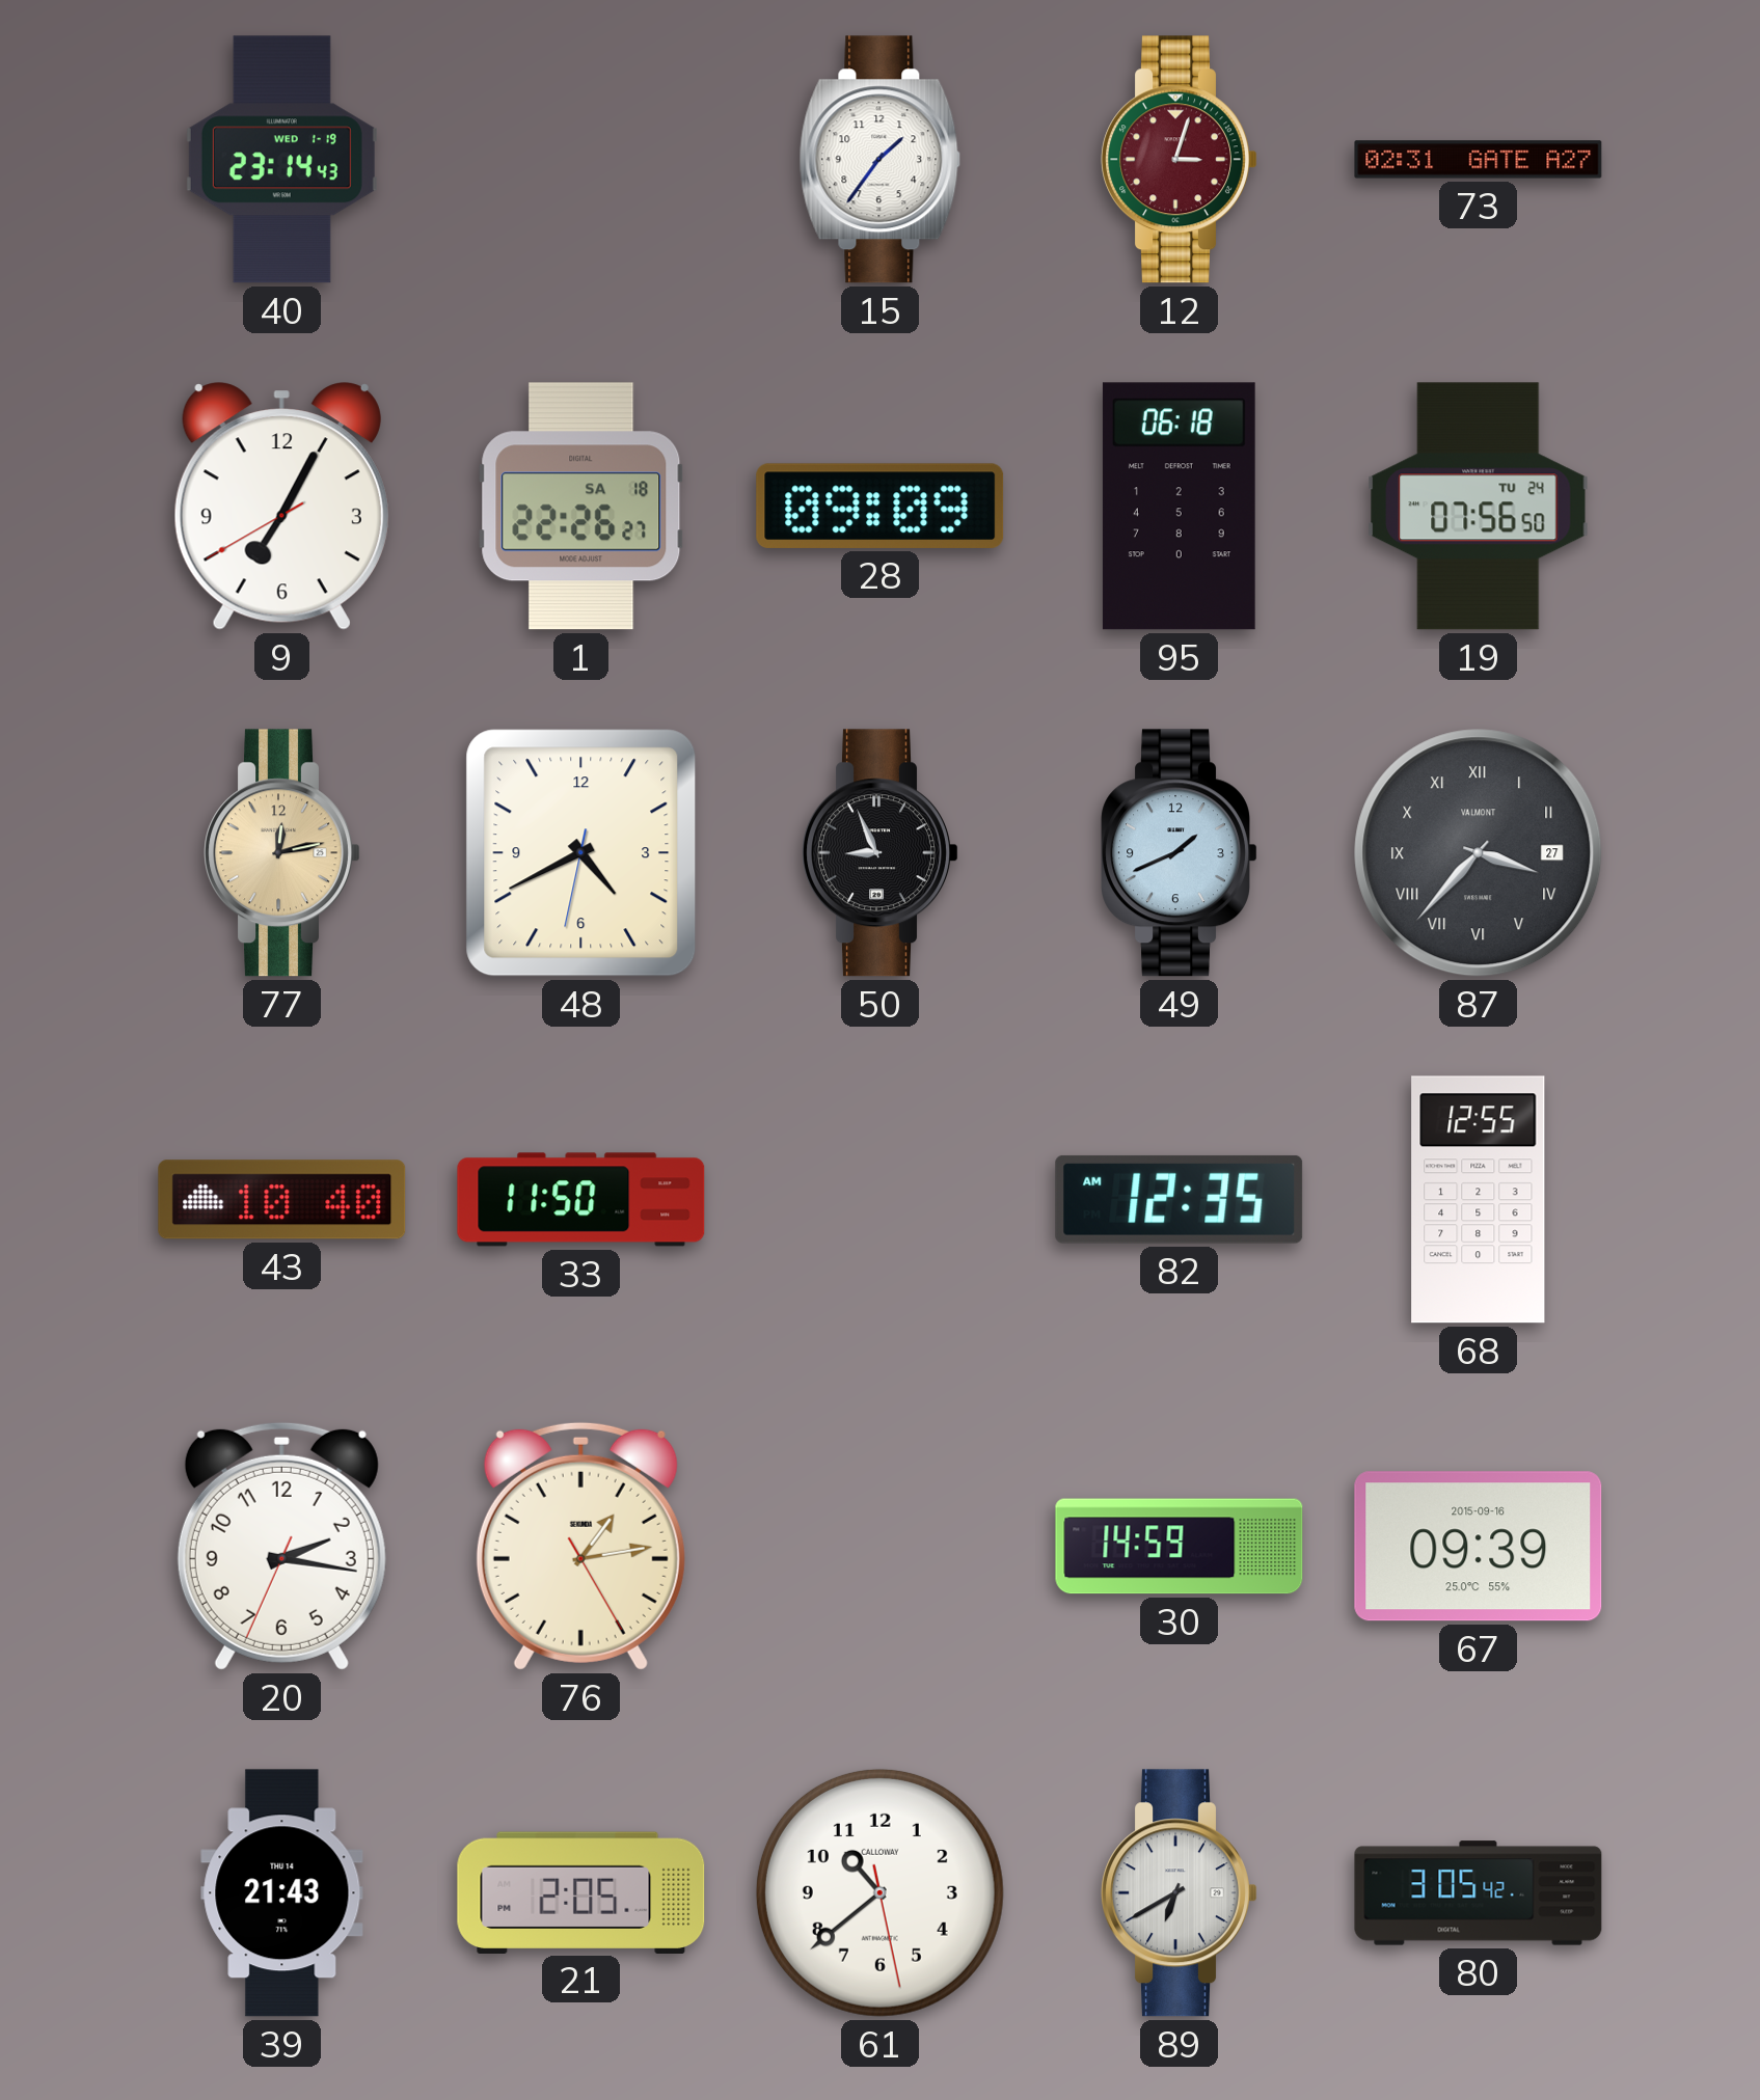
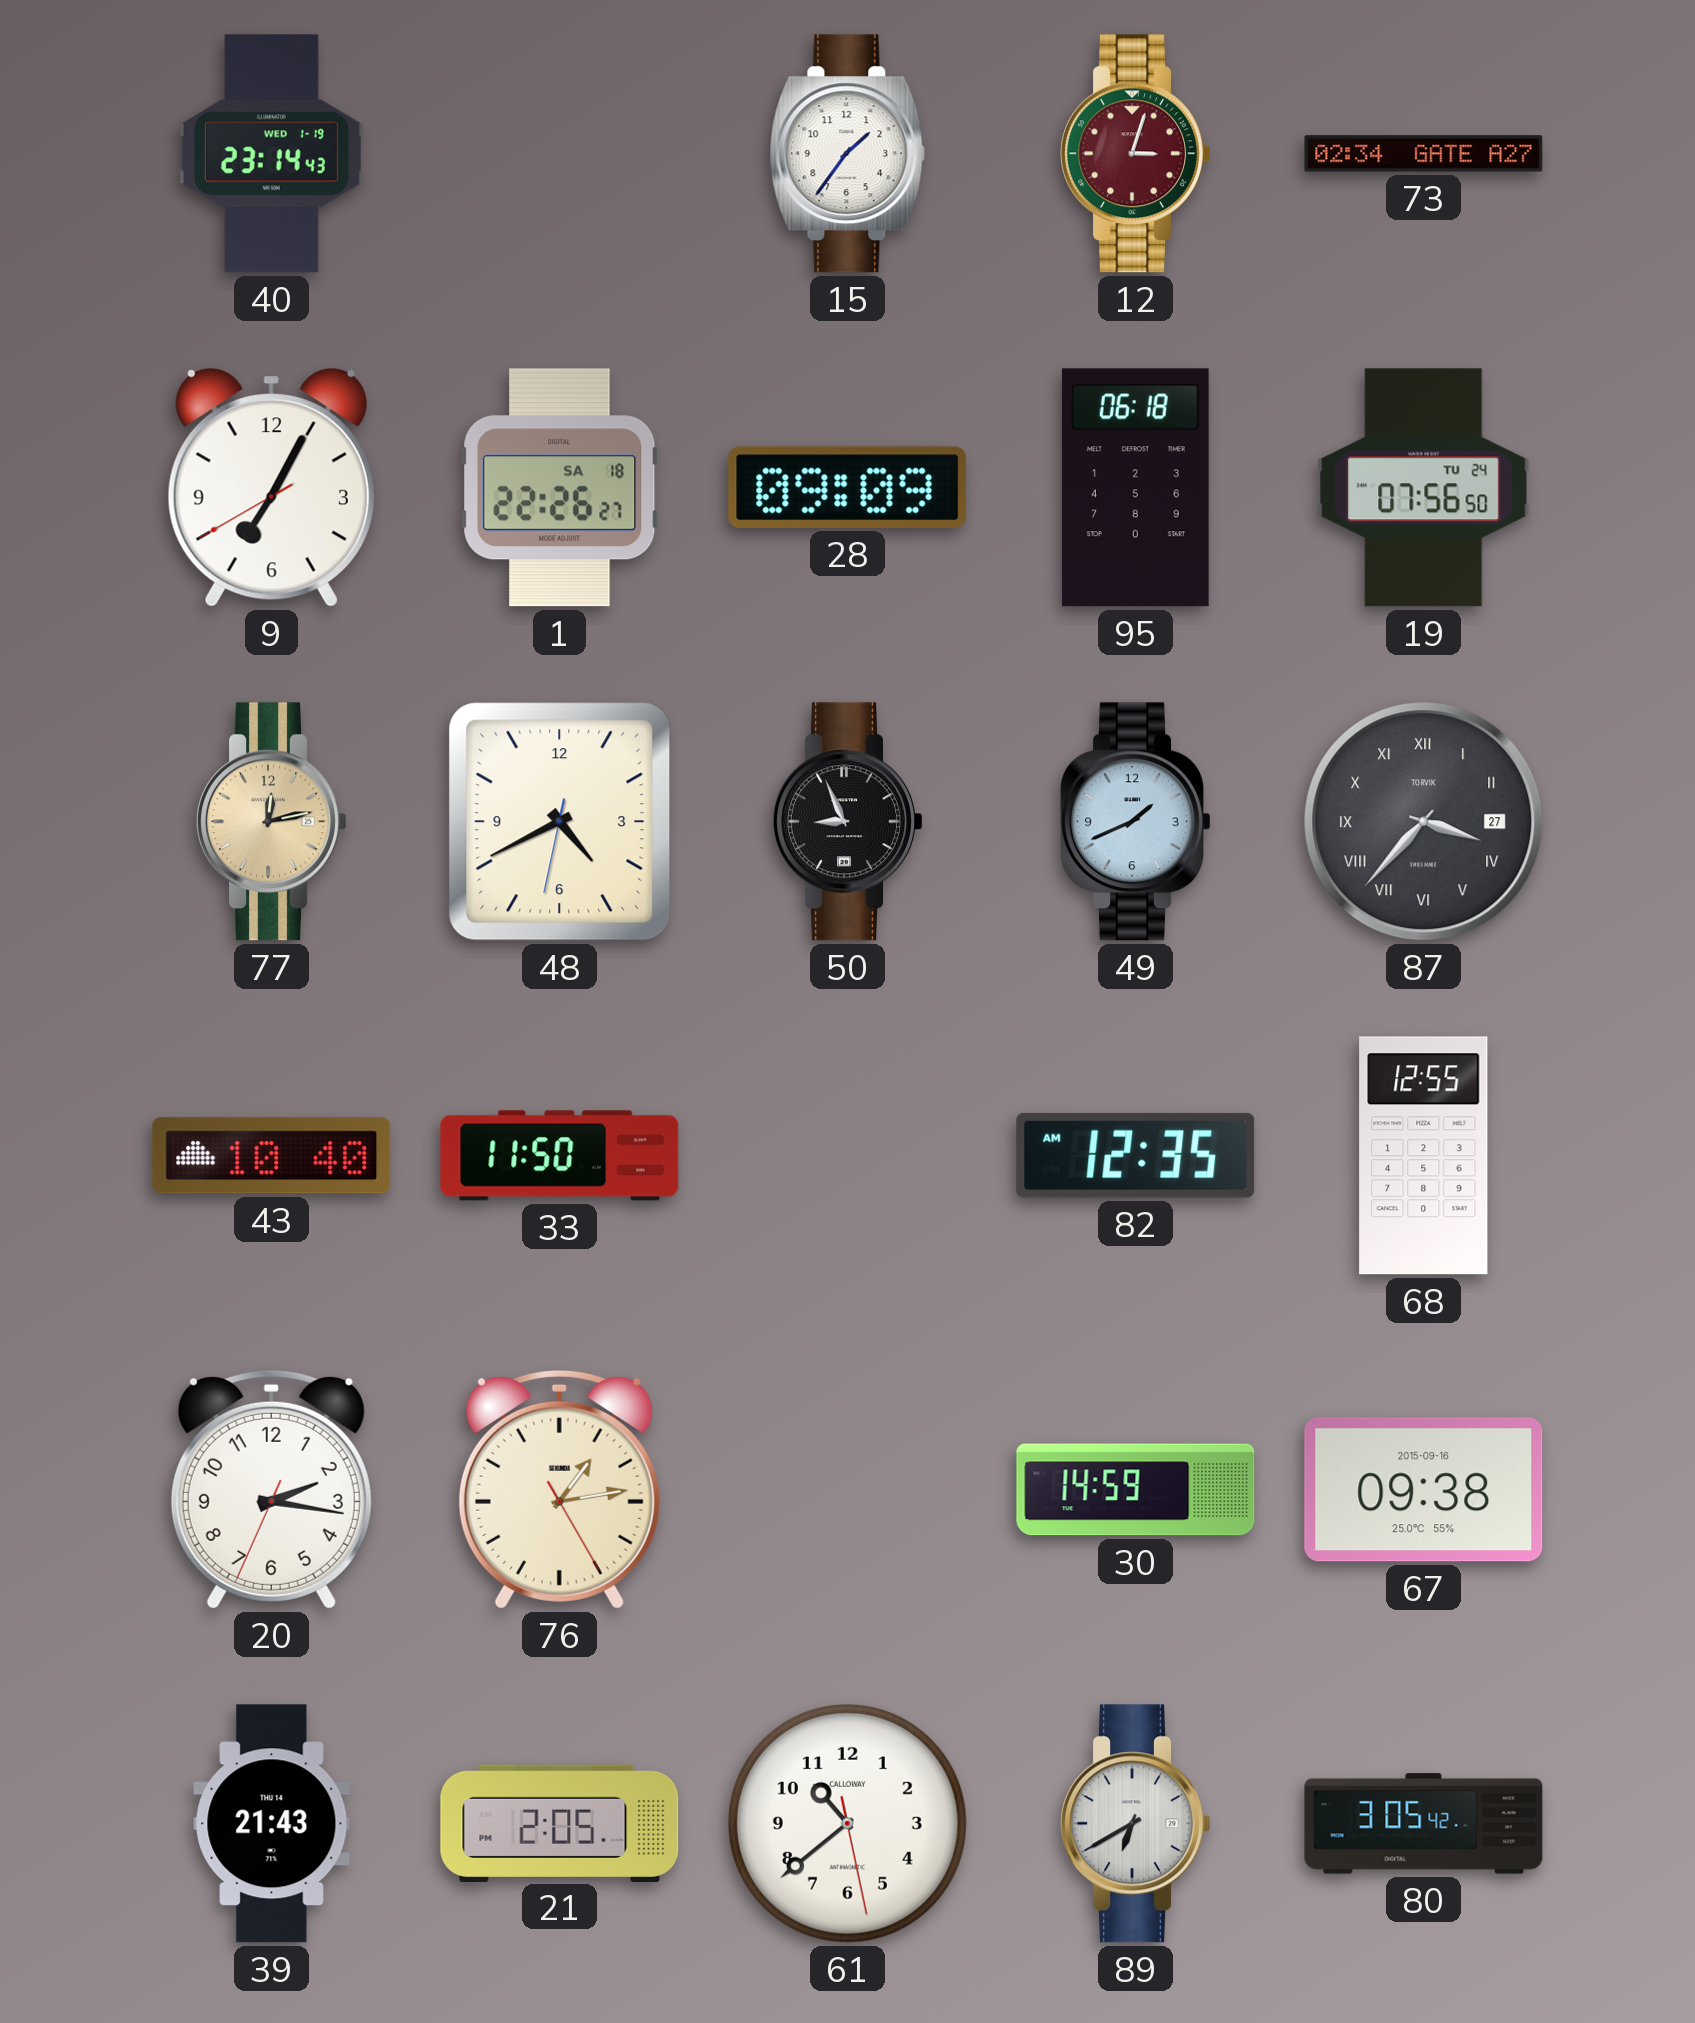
73: 02:31 -> 02:34 (1424, 154)
87 brand: VALMONT -> TORVIK (1424, 822)
67: 09:39 -> 09:38 (1424, 1490)
